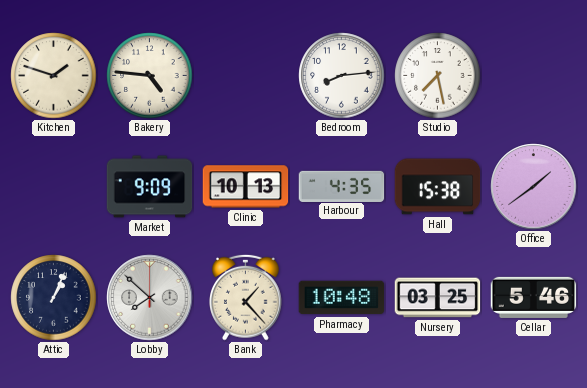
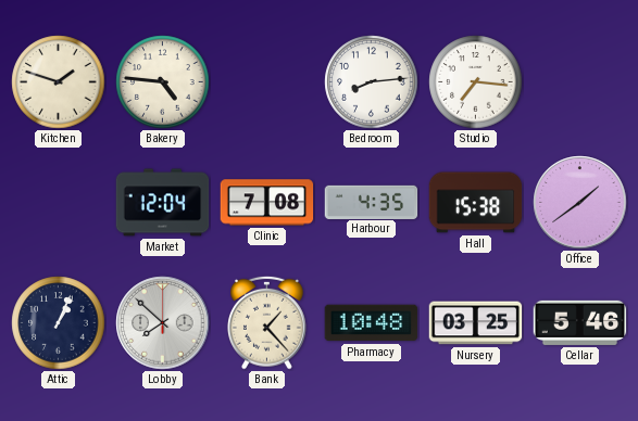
Studio: 7:28 -> 7:16 (476, 82)
Market: 9:09 -> 12:04 (163, 203)
Clinic: 10:13 -> 7:08 (267, 203)
